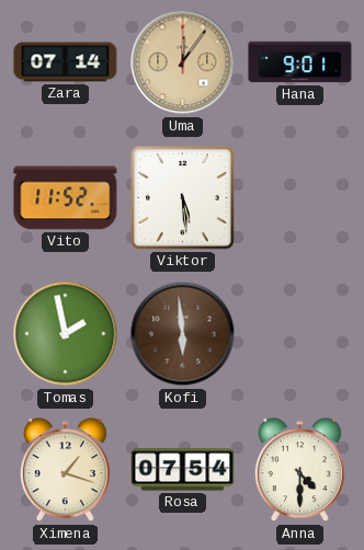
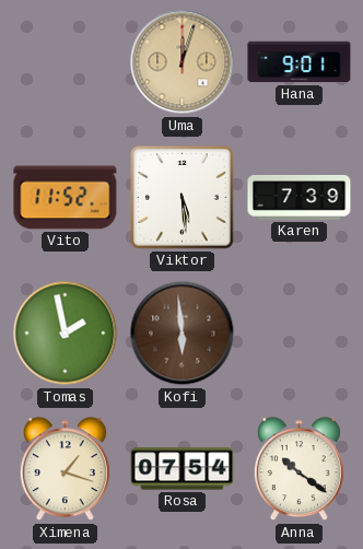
Zara: 07:14 -> none (66, 62)
Uma: 12:06 -> 12:03 (183, 62)
Karen: none -> 7:39 (300, 198)
Anna: 4:30 -> 10:21 (298, 469)
